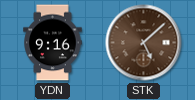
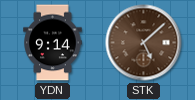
YDN: 9:16 -> 9:14 (53, 43)
